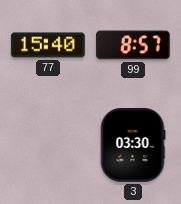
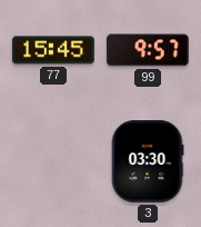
77: 15:40 -> 15:45 (53, 50)
99: 8:57 -> 9:57 (148, 50)
